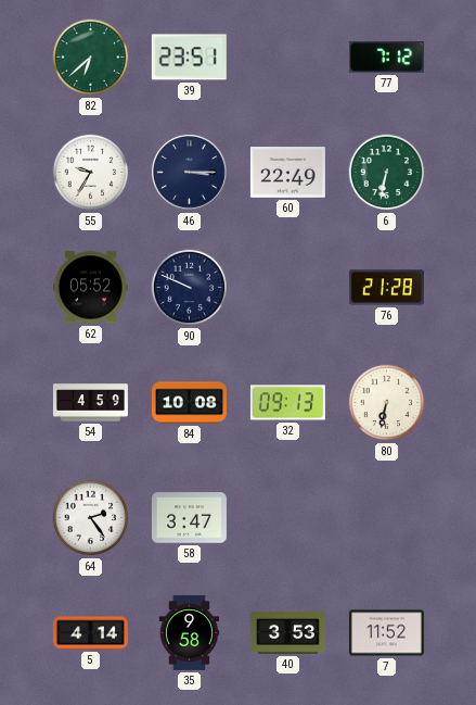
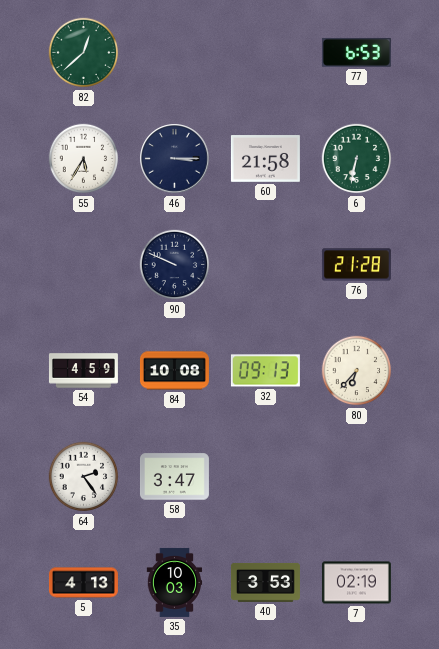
82: 6:38 -> 12:38 (84, 53)
39: 23:51 -> none (189, 58)
77: 7:12 -> 6:53 (356, 52)
55: 9:35 -> 5:35 (84, 159)
60: 22:49 -> 21:58 (265, 159)
62: 05:52 -> none (90, 288)
80: 6:32 -> 6:37 (357, 371)
5: 4:14 -> 4:13 (83, 583)
35: 9:58 -> 10:03 (175, 582)
7: 11:52 -> 02:19 (356, 583)
